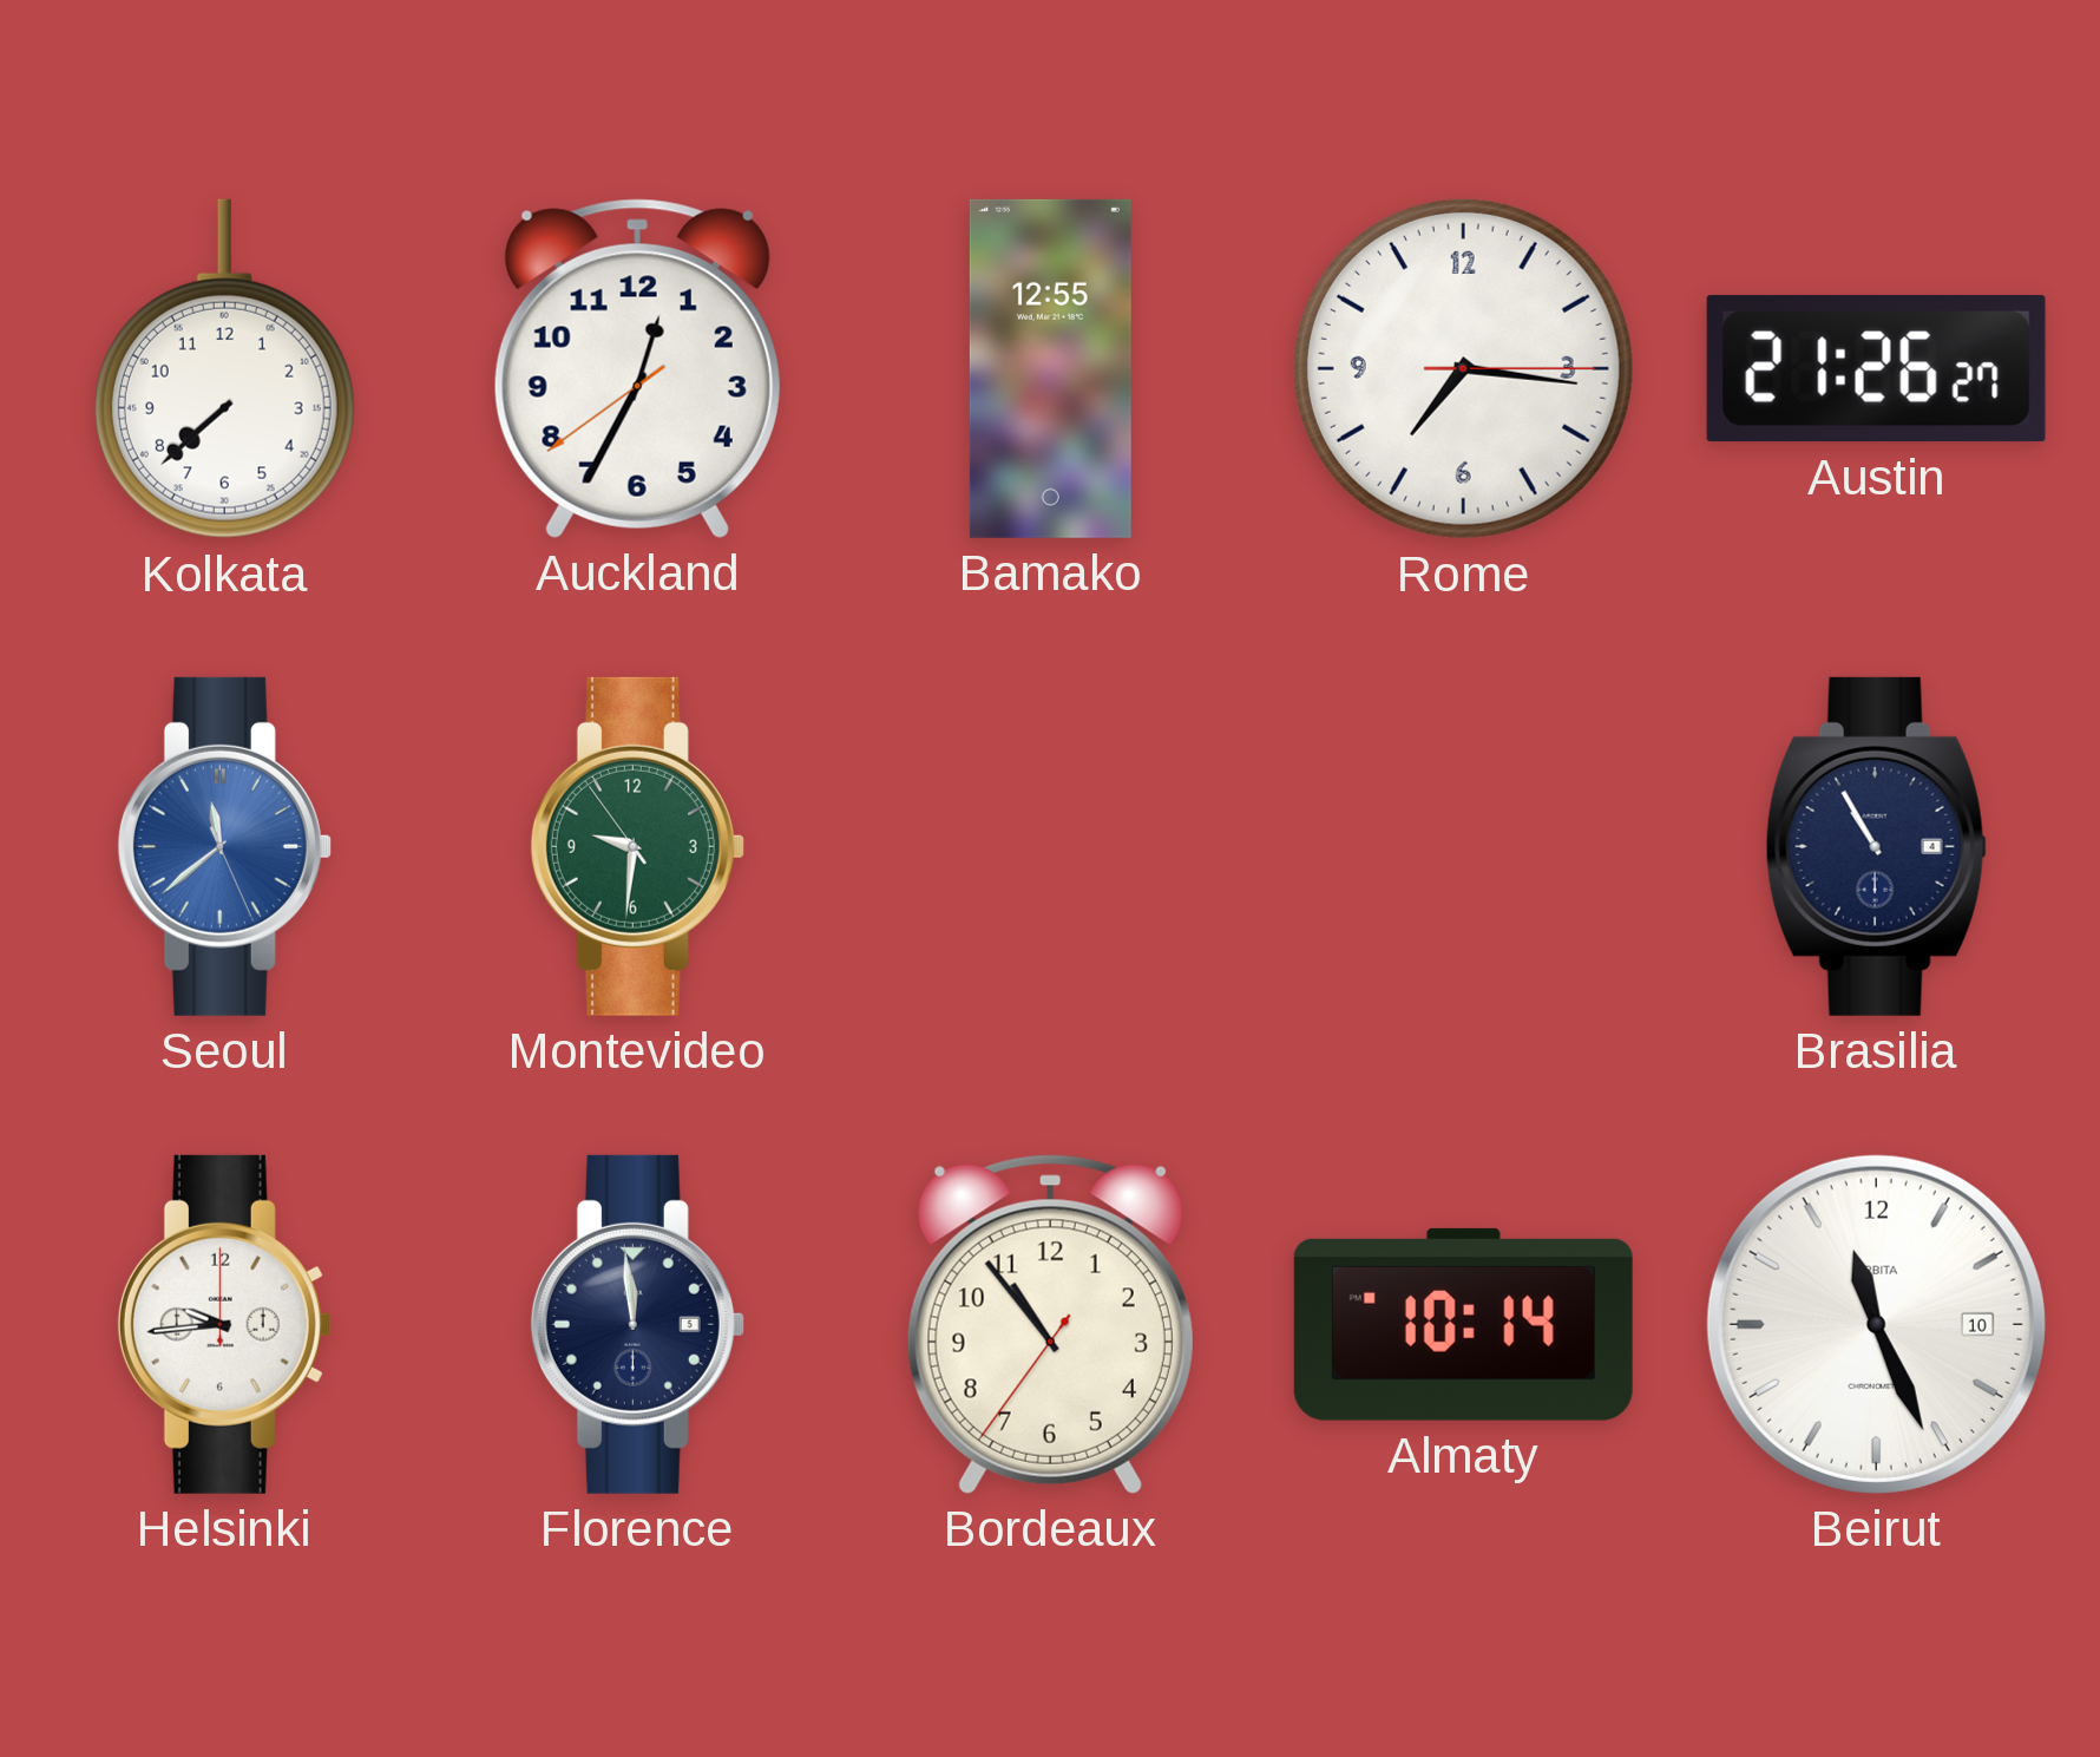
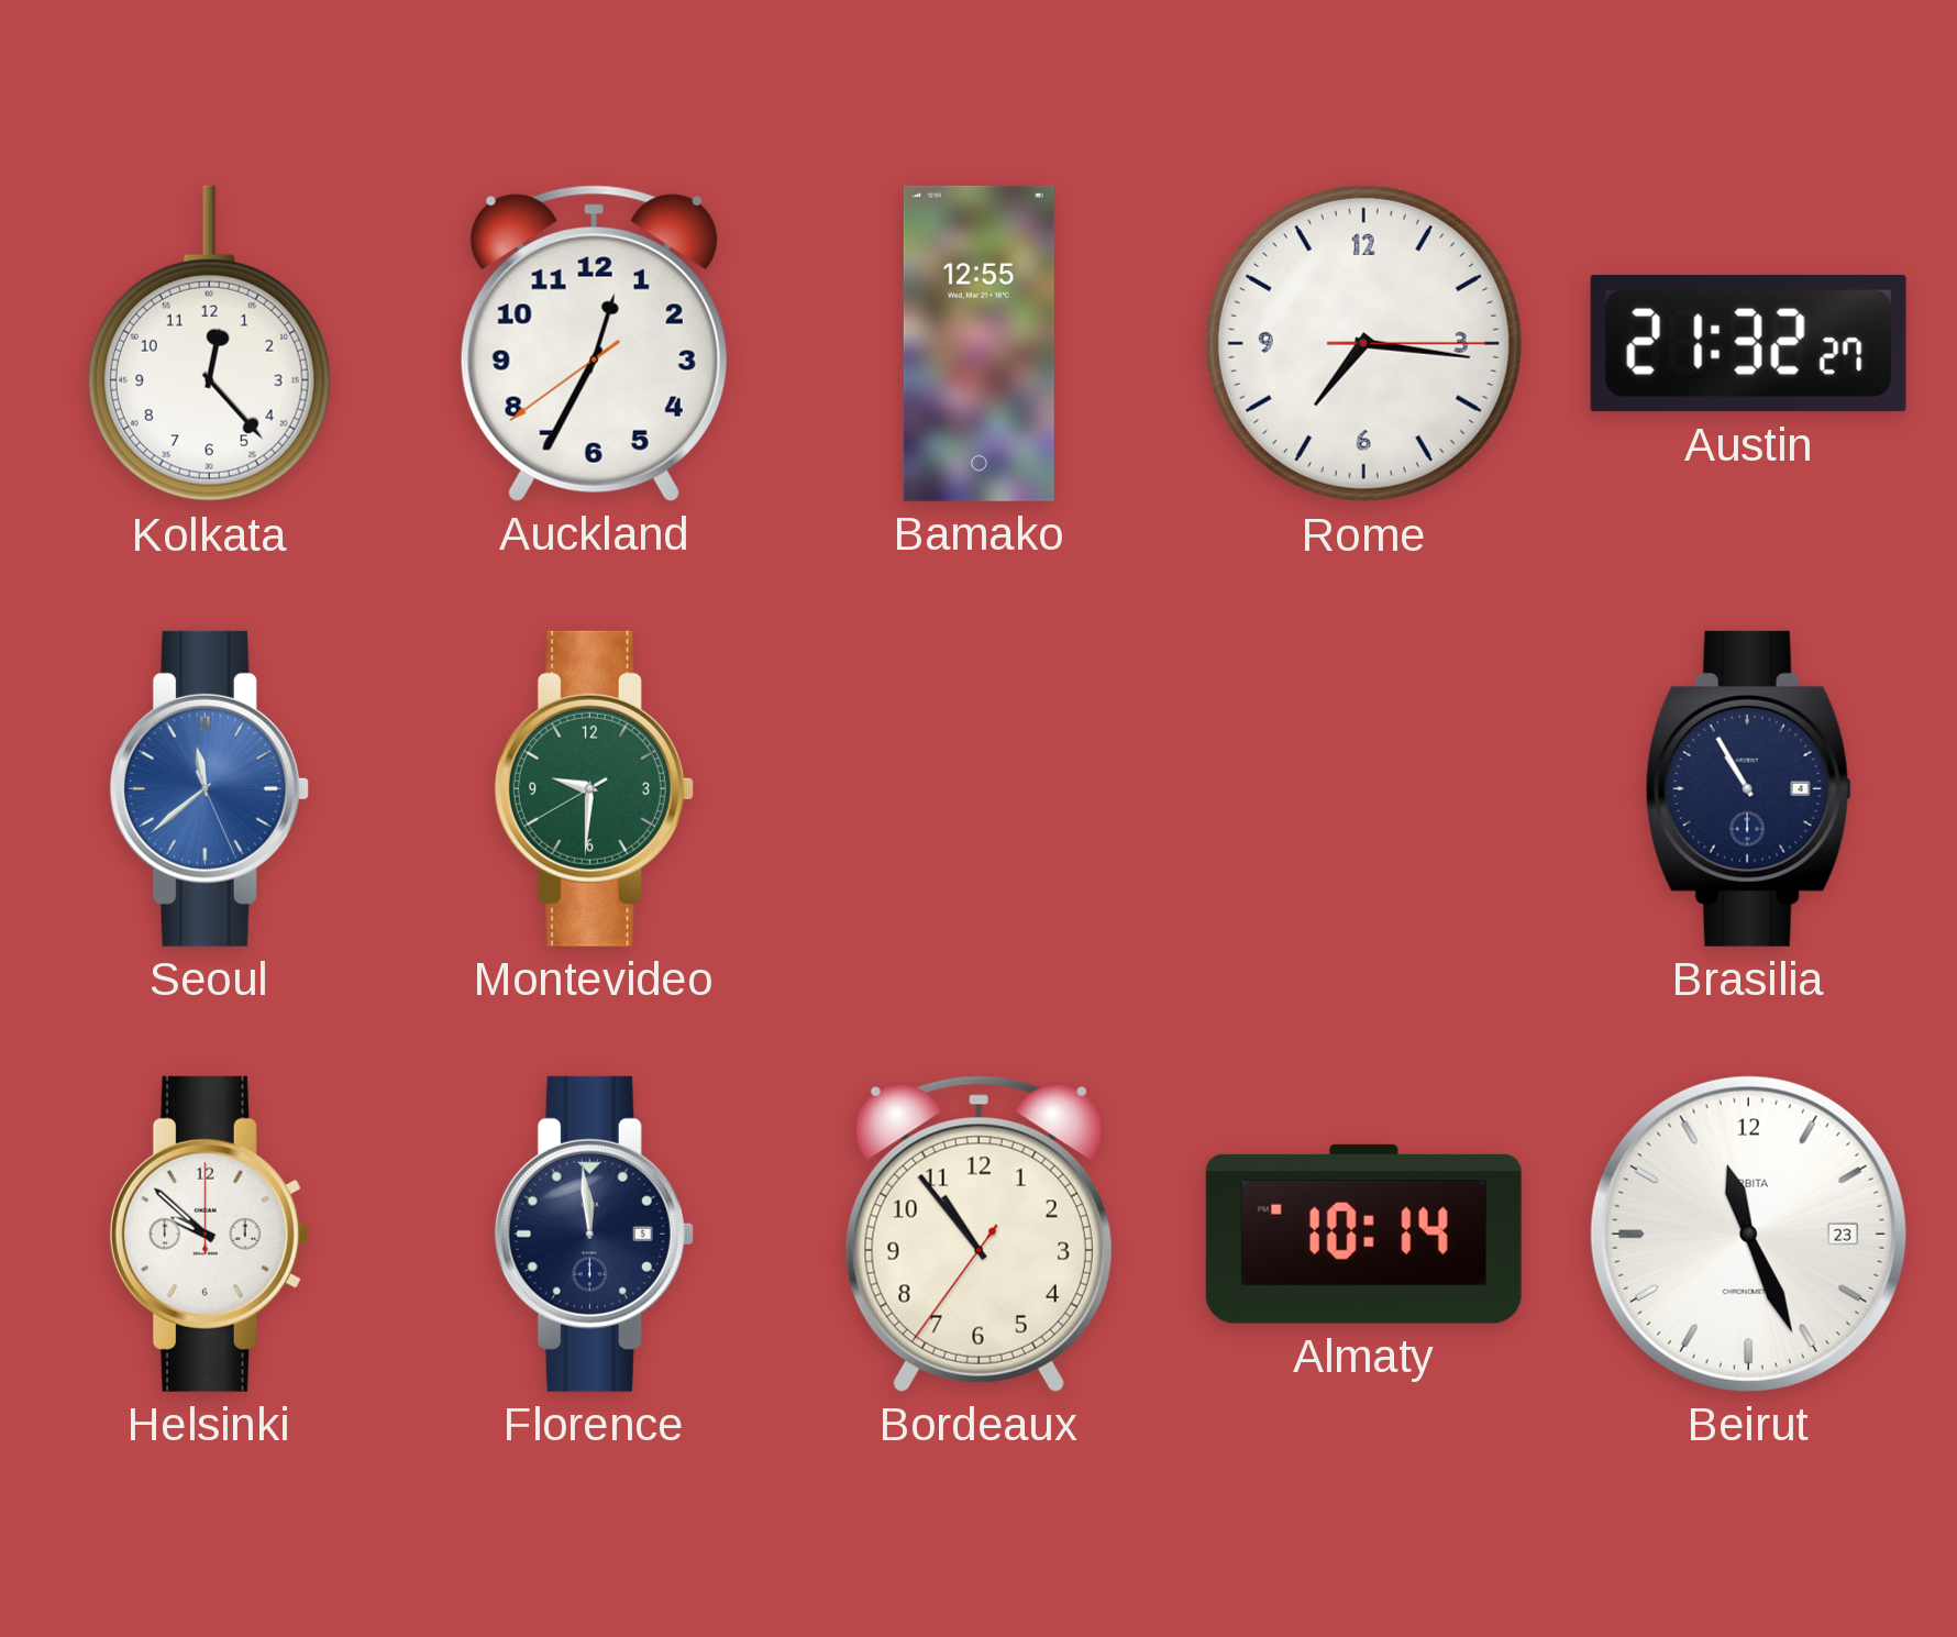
Kolkata: 7:38 -> 12:23 (209, 344)
Austin: 21:26 -> 21:32 (1748, 344)
Montevideo: 9:30:54 -> 9:30:40 (594, 788)
Helsinki: 9:44 -> 9:52 (209, 1234)
Beirut date: 10 -> 23 (1748, 1234)
